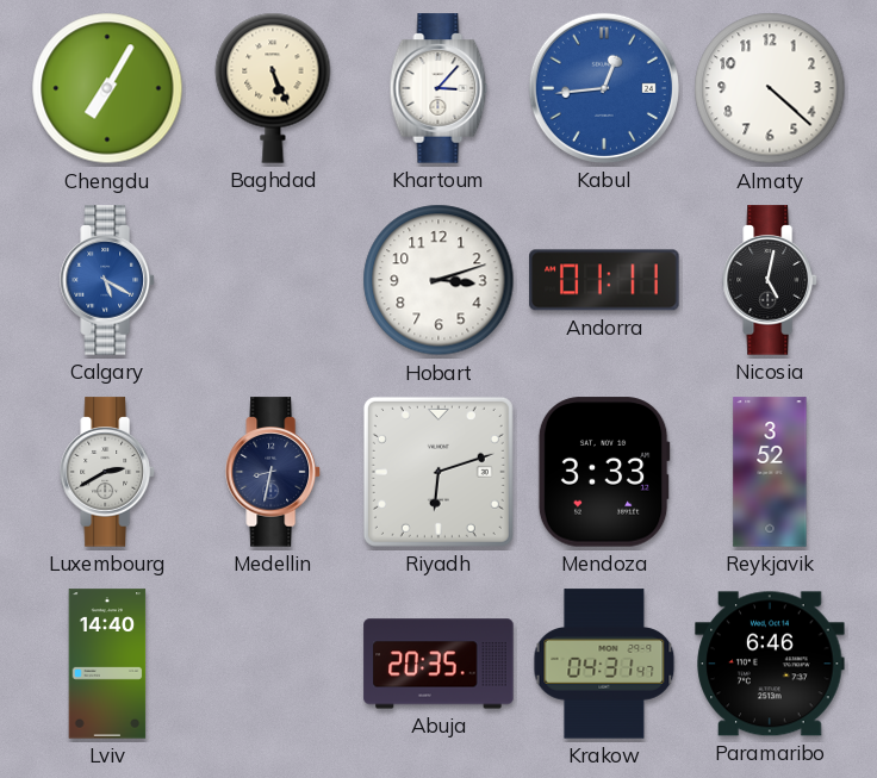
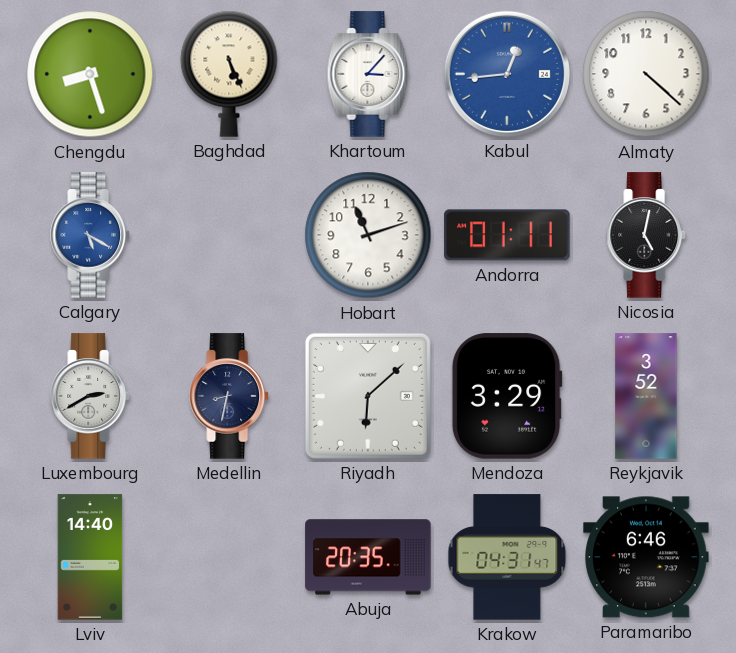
Chengdu: 7:05 -> 8:27 (90, 74)
Hobart: 3:12 -> 11:12 (368, 235)
Riyadh: 6:12 -> 6:08 (368, 396)
Mendoza: 3:33 -> 3:29 (507, 396)
